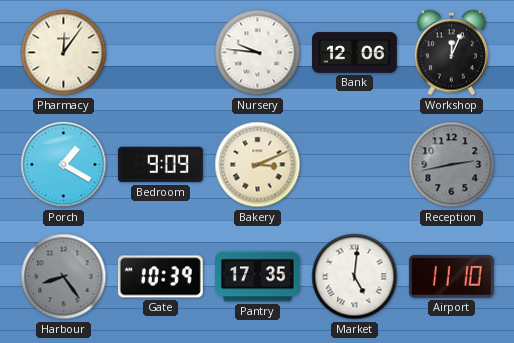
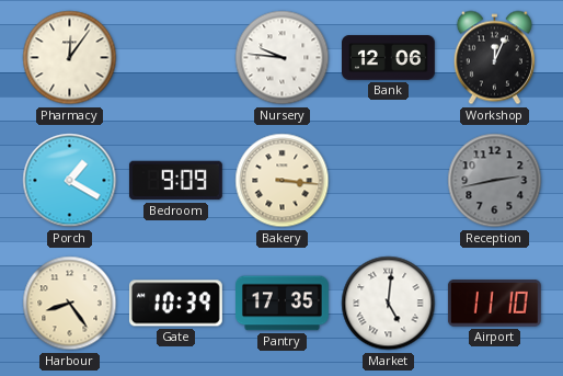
Bakery: 3:11 -> 3:16 (283, 181)
Harbour dial: grey -> cream (70, 304)
